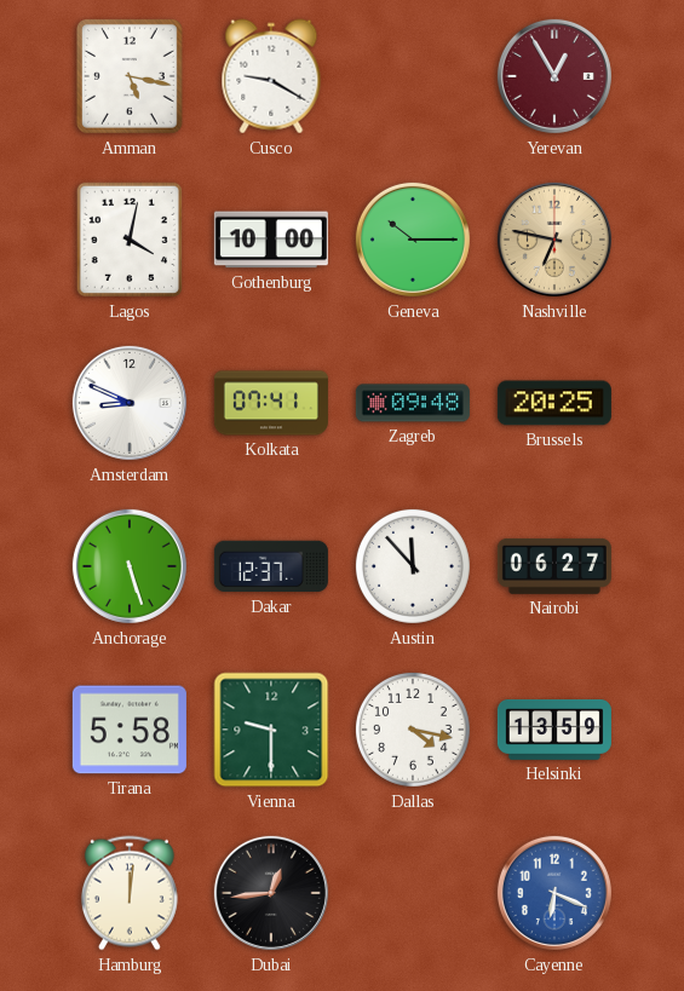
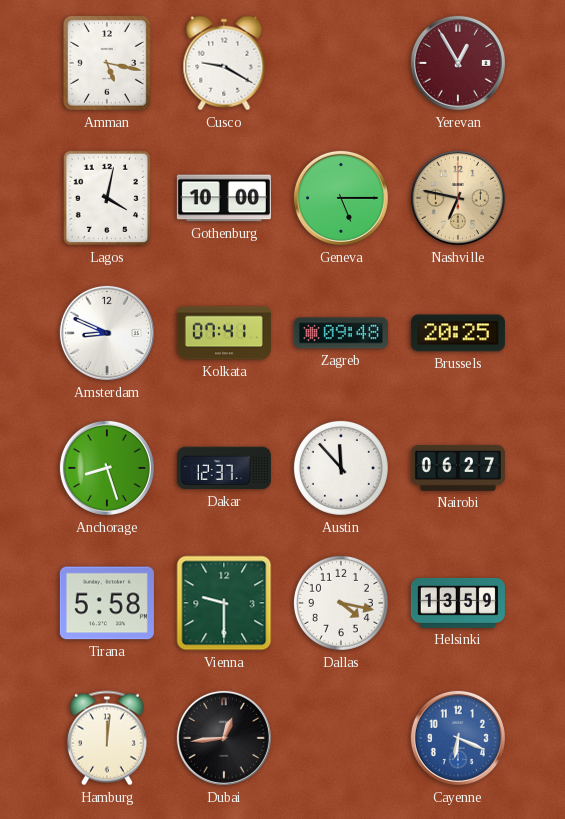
Geneva: 10:15 -> 5:15 (341, 198)
Anchorage: 5:27 -> 8:27 (107, 468)
